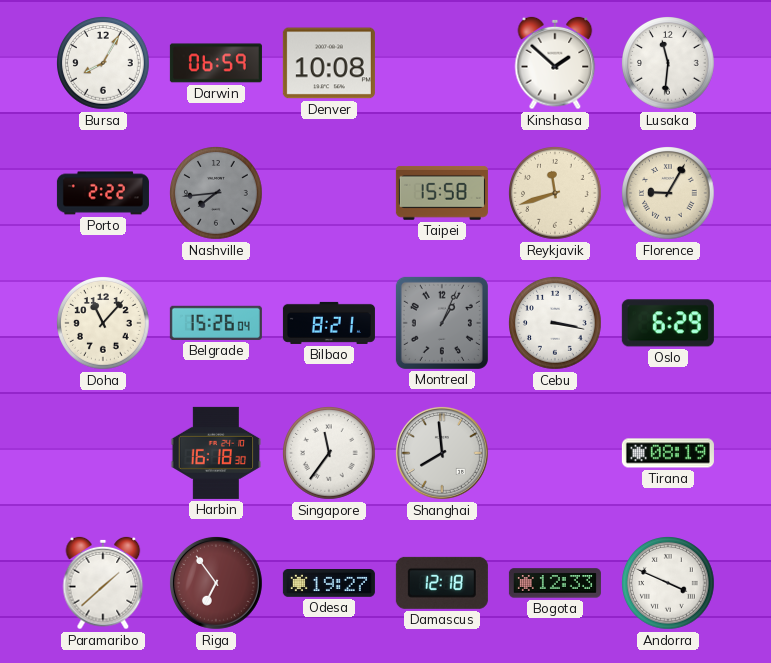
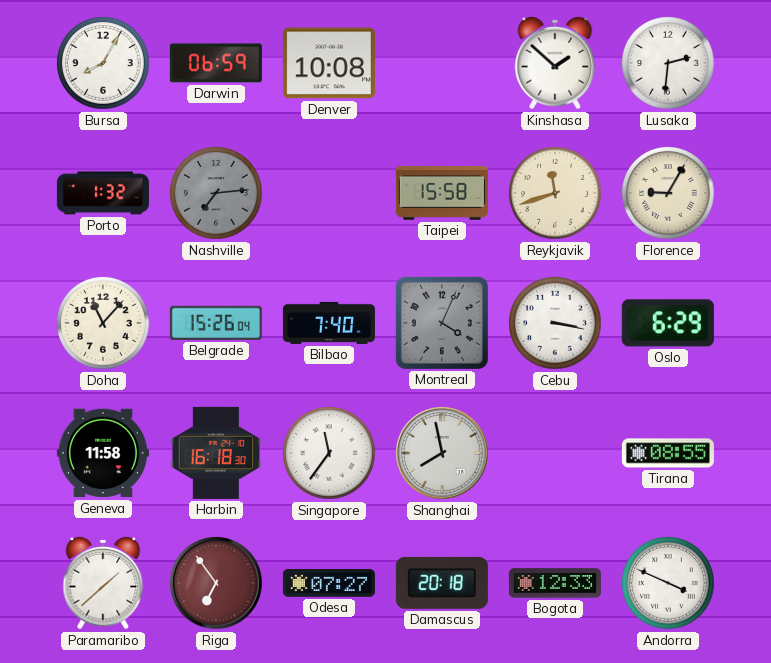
Lusaka: 11:31 -> 2:31 (668, 63)
Porto: 2:22 -> 1:32 (103, 193)
Nashville: 7:44 -> 7:14 (216, 193)
Bilbao: 8:21 -> 7:40 (329, 323)
Montreal: 1:04 -> 4:04 (442, 323)
Geneva: none -> 11:58 (103, 453)
Shanghai: 7:59 -> 7:58 (442, 453)
Tirana: 08:19 -> 08:55 (668, 453)
Odesa: 19:27 -> 07:27 (329, 584)
Damascus: 12:18 -> 20:18 (442, 583)
